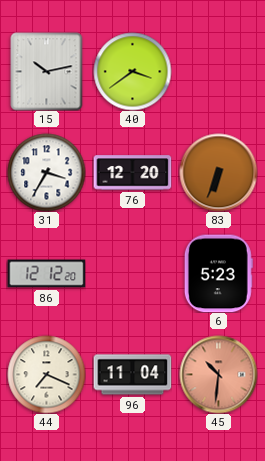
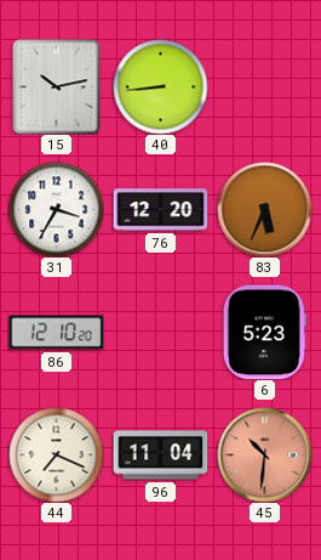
40: 3:39 -> 8:44 (160, 86)
83: 6:34 -> 5:34 (264, 209)
86: 12:12 -> 12:10 (56, 333)
